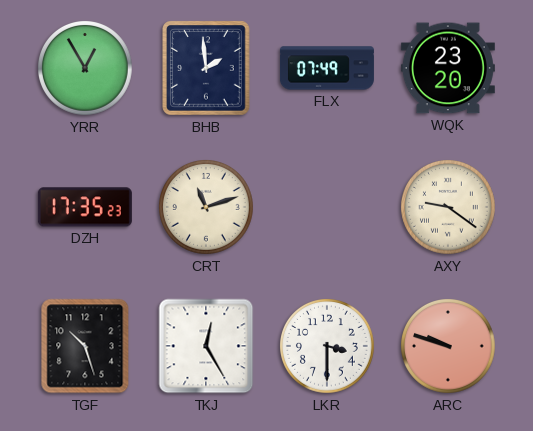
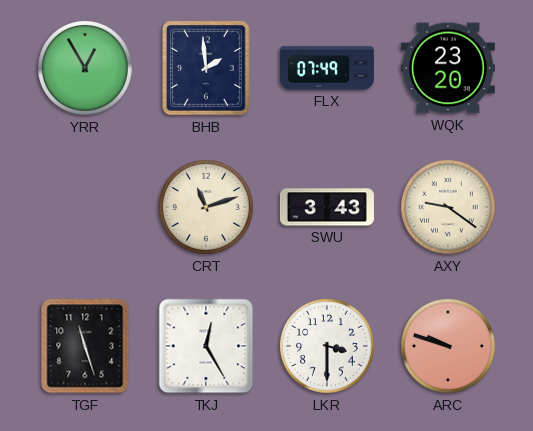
DZH: 17:35 -> none (85, 207)
SWU: none -> 3:43 (327, 207)
TGF: 10:27 -> 11:27 (85, 346)
